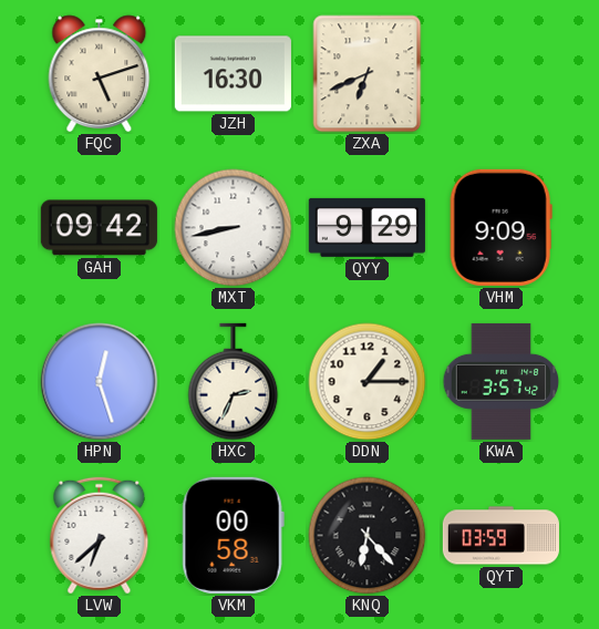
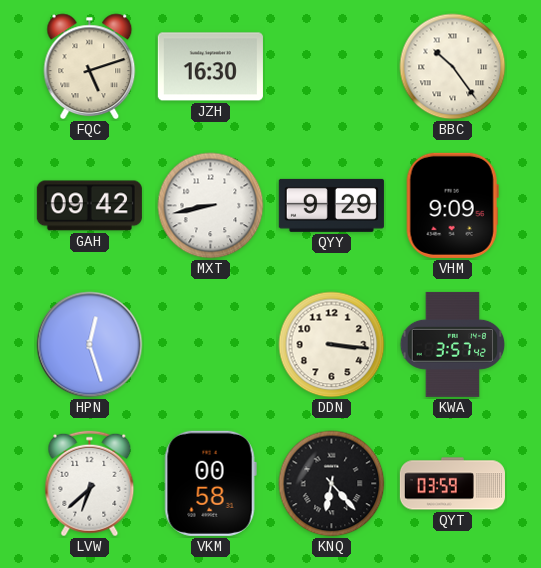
ZXA: 6:41 -> none (368, 74)
BBC: none -> 10:24 (453, 67)
HXC: 2:34 -> none (234, 382)
DDN: 1:15 -> 3:16 (332, 345)
